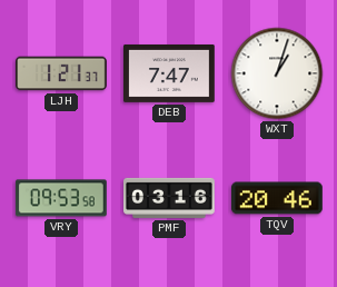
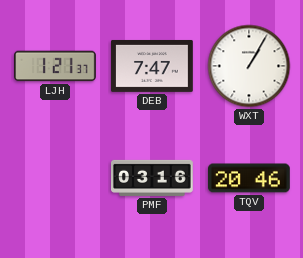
WXT: 1:03 -> 1:05 (249, 66)
VRY: 09:53 -> none (61, 198)
